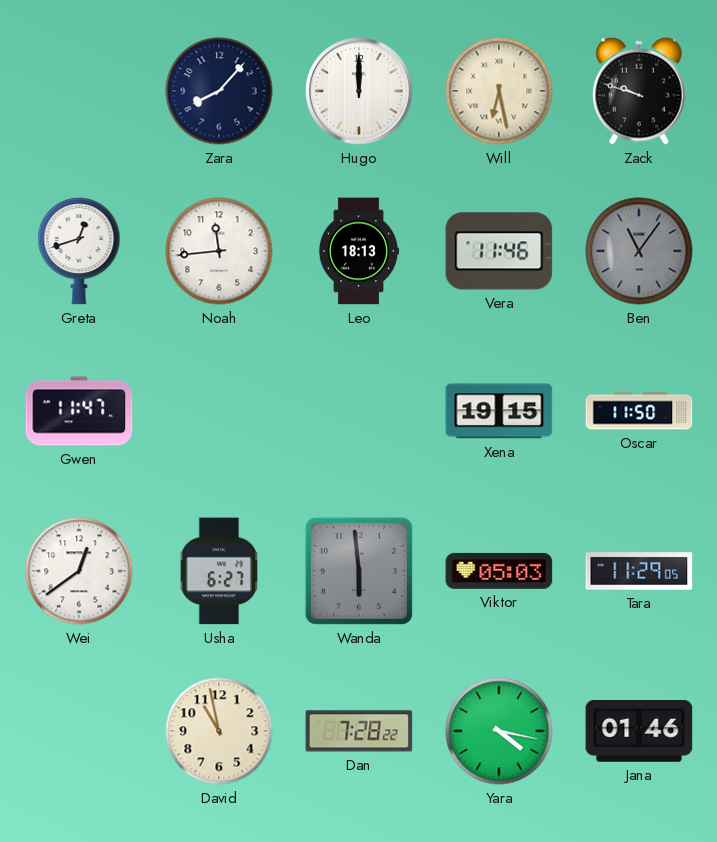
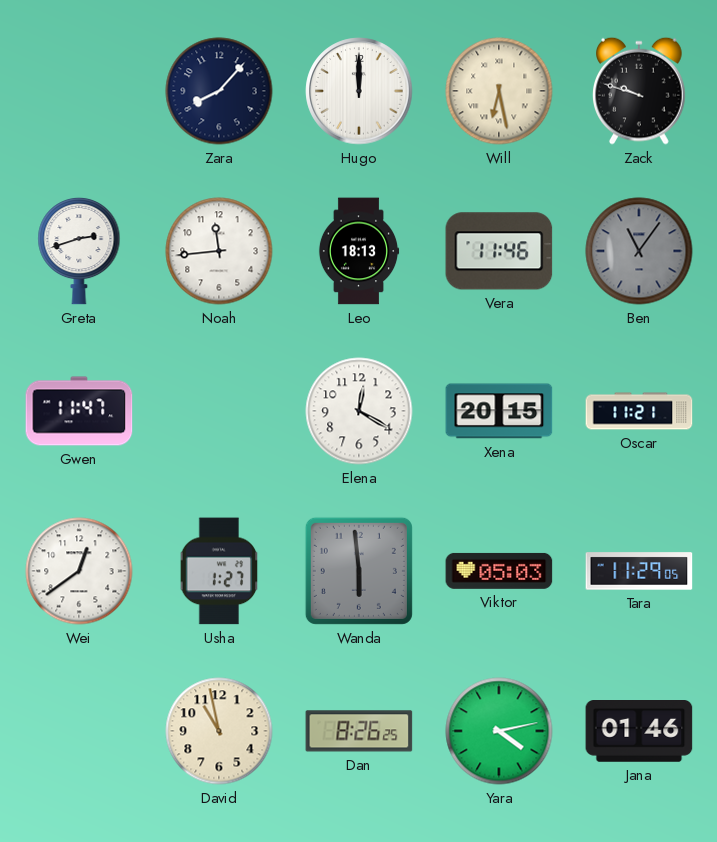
Greta: 12:42 -> 2:42 (79, 251)
Elena: none -> 12:20 (359, 411)
Xena: 19:15 -> 20:15 (499, 411)
Oscar: 11:50 -> 11:21 (639, 411)
Usha: 6:27 -> 1:27 (219, 571)
Dan: 7:28 -> 8:26 (359, 731)
Yara: 4:17 -> 4:13 (499, 731)
